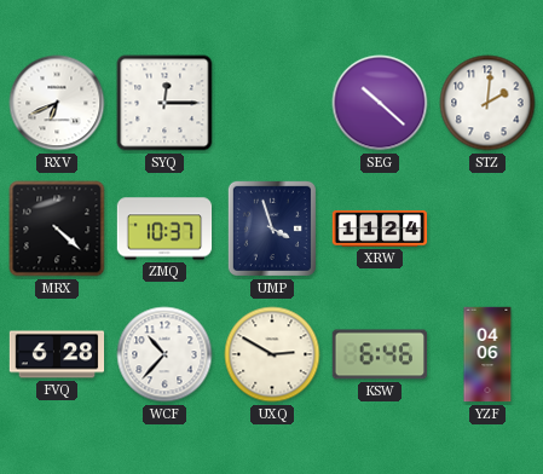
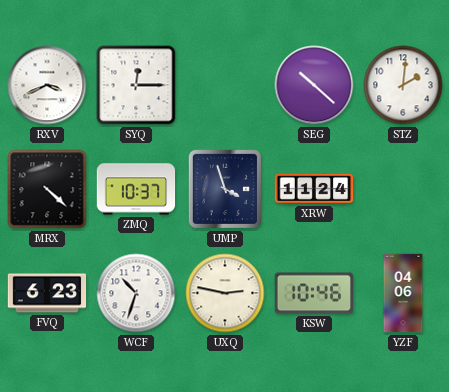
RXV: 6:41 -> 3:41 (47, 85)
FVQ: 6:28 -> 6:23 (47, 293)
WCF: 10:37 -> 10:33 (136, 293)
UXQ: 2:50 -> 2:47 (225, 293)
KSW: 6:46 -> 10:46 (314, 293)
